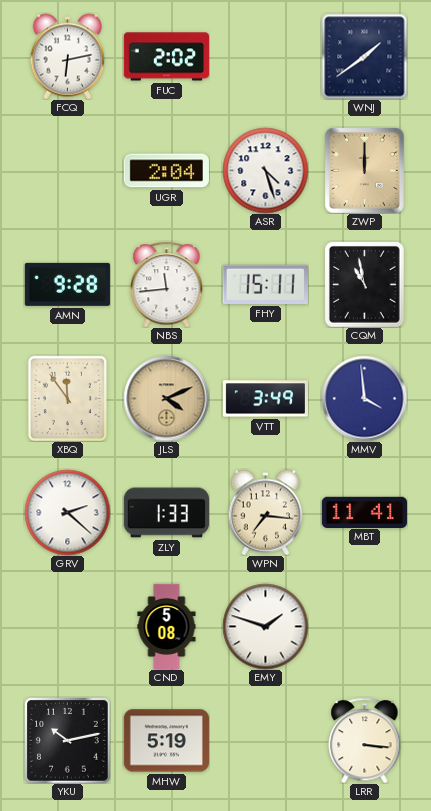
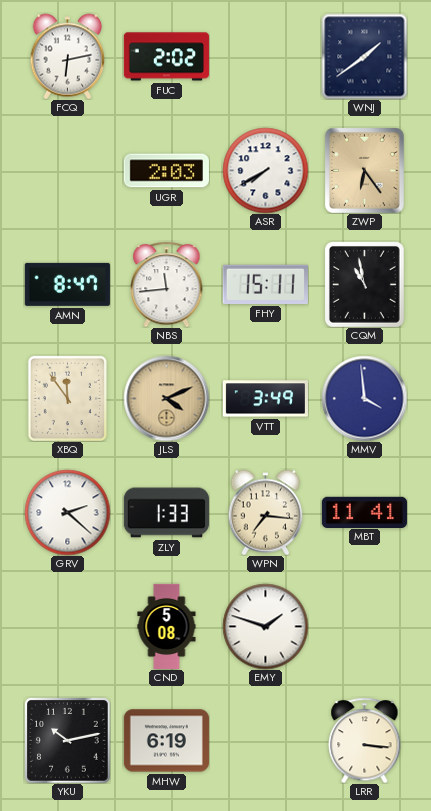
UGR: 2:04 -> 2:03 (166, 171)
ASR: 4:27 -> 7:40 (265, 170)
ZWP: 12:00 -> 6:24 (364, 170)
AMN: 9:28 -> 8:47 (67, 284)
MHW: 5:19 -> 6:19 (166, 741)
